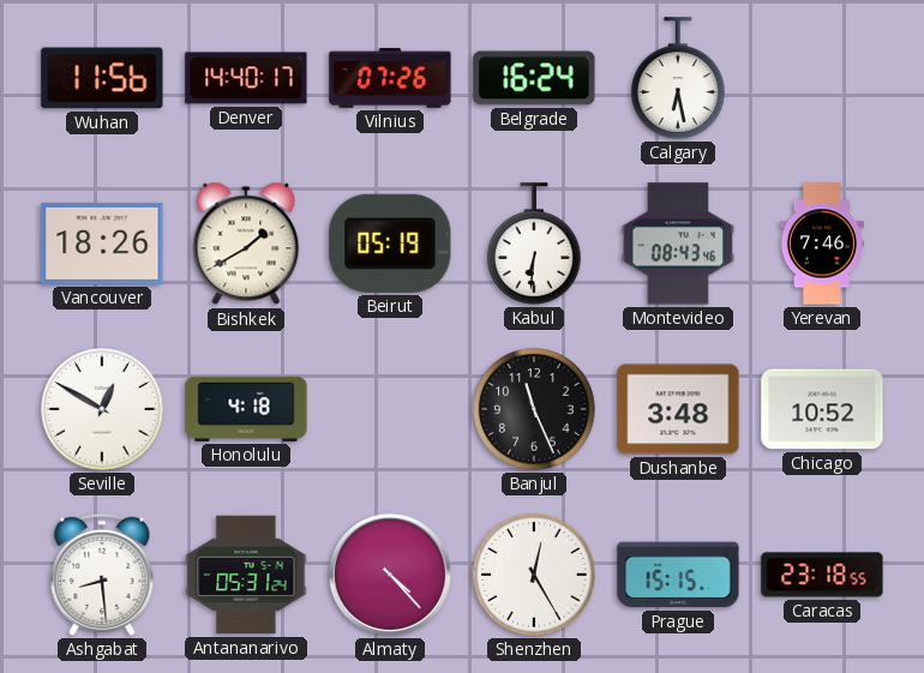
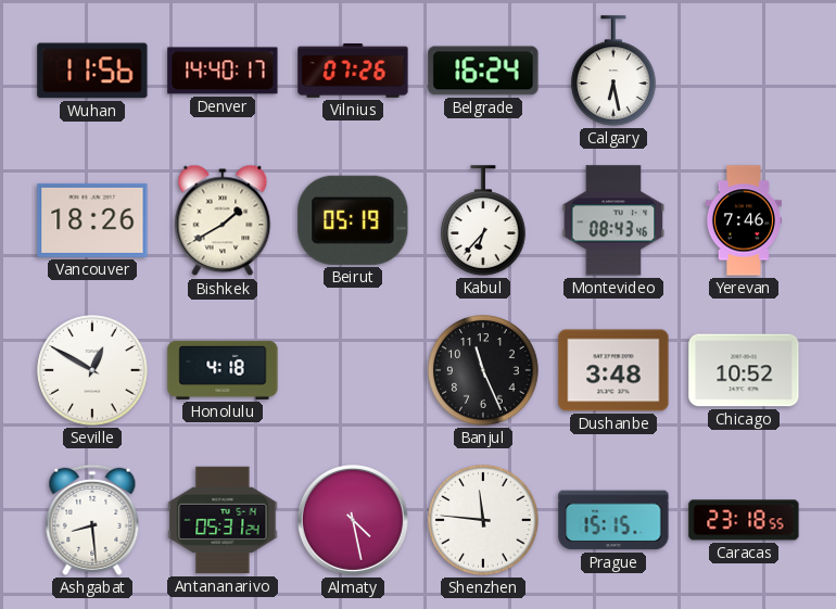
Kabul: 6:31 -> 6:37 (483, 220)
Almaty: 4:23 -> 4:28 (353, 520)
Shenzhen: 12:25 -> 11:46 (483, 520)
